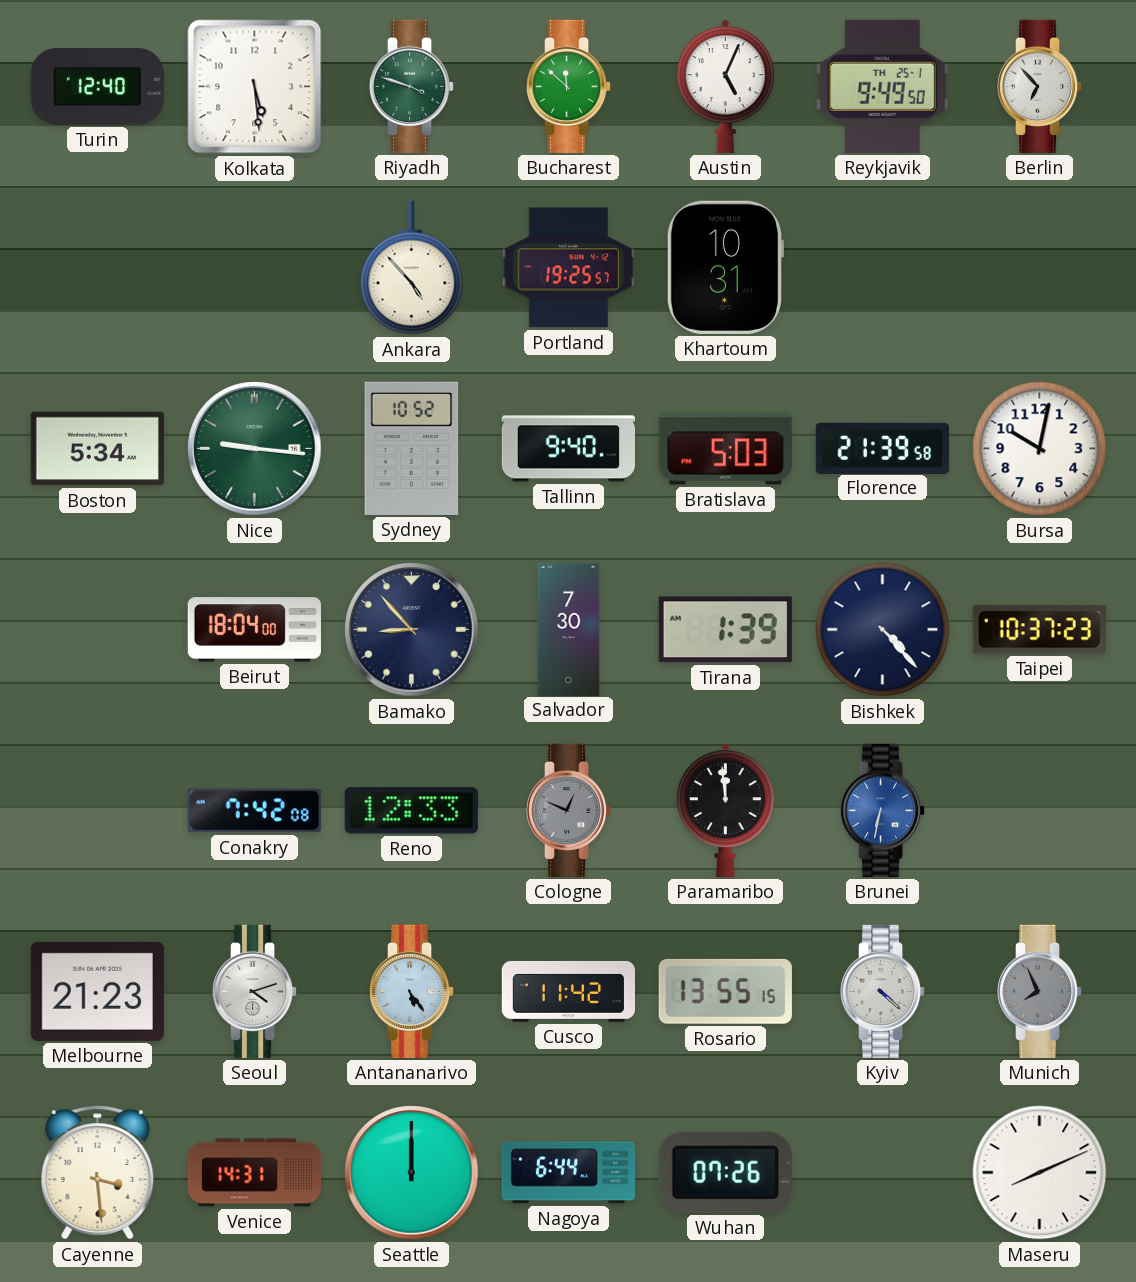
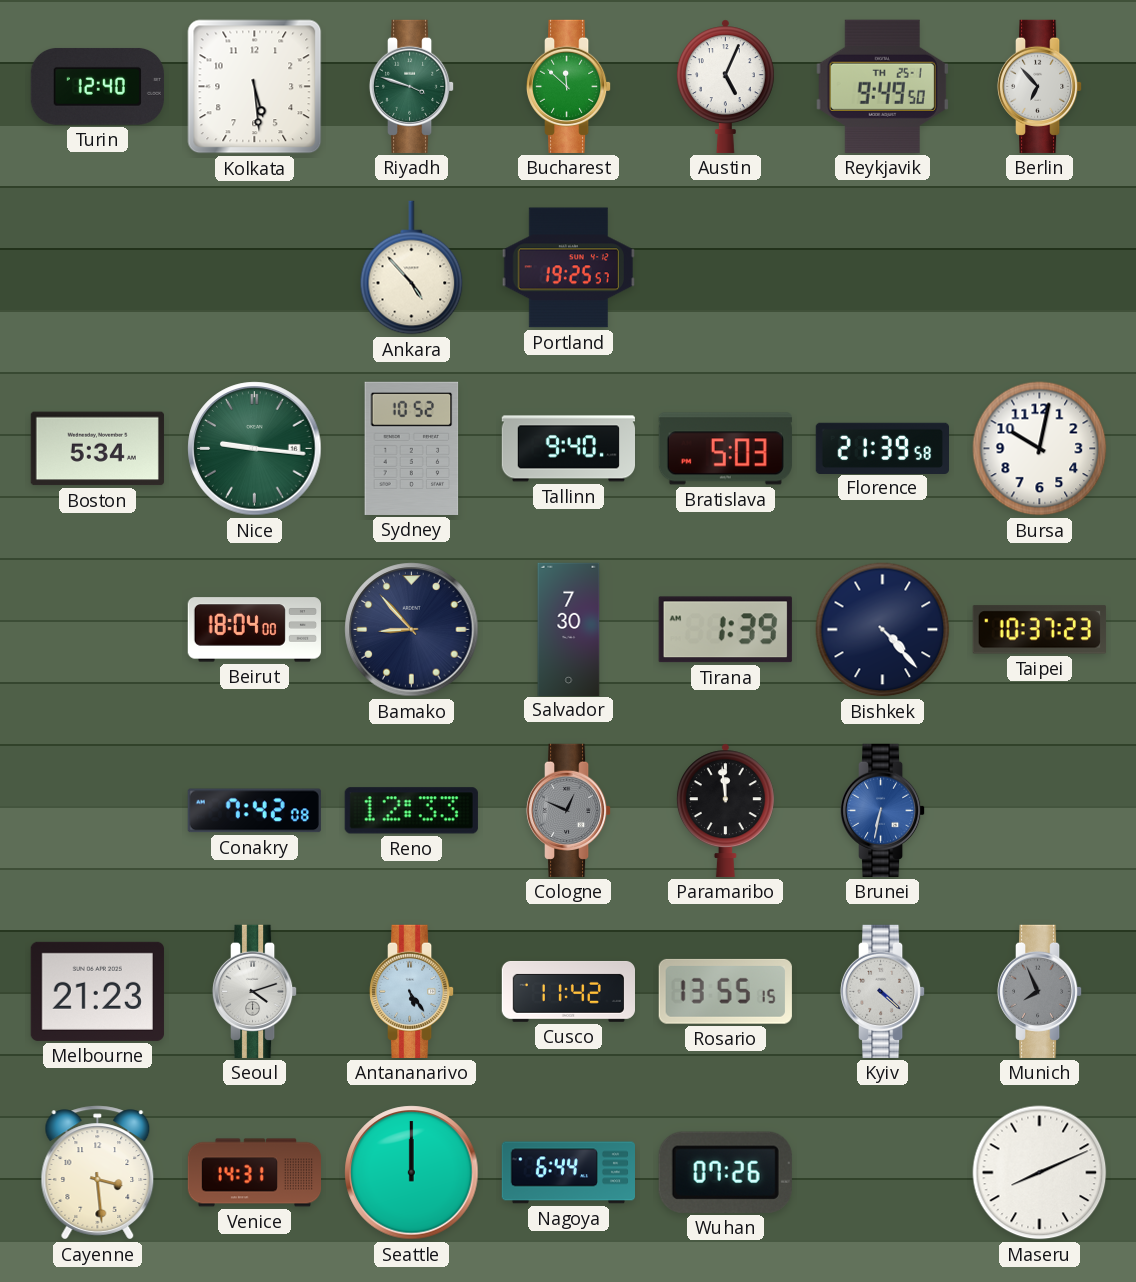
Khartoum: 10:31 -> none (724, 267)
